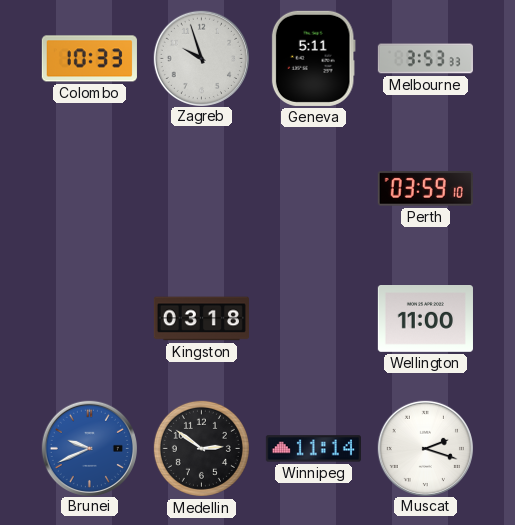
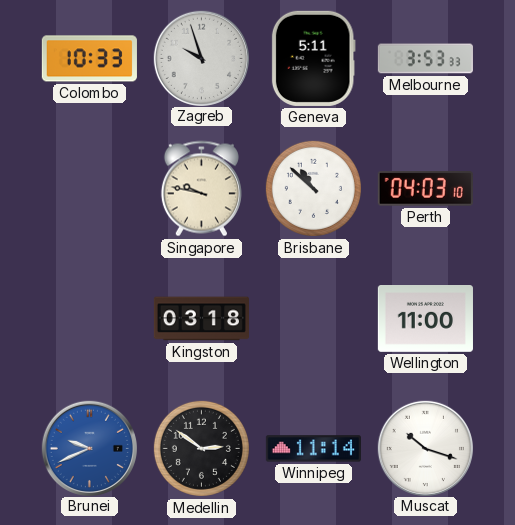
Singapore: none -> 9:47 (201, 189)
Brisbane: none -> 10:52 (313, 188)
Perth: 03:59 -> 04:03 (425, 189)
Muscat: 2:18 -> 10:18 (425, 448)
